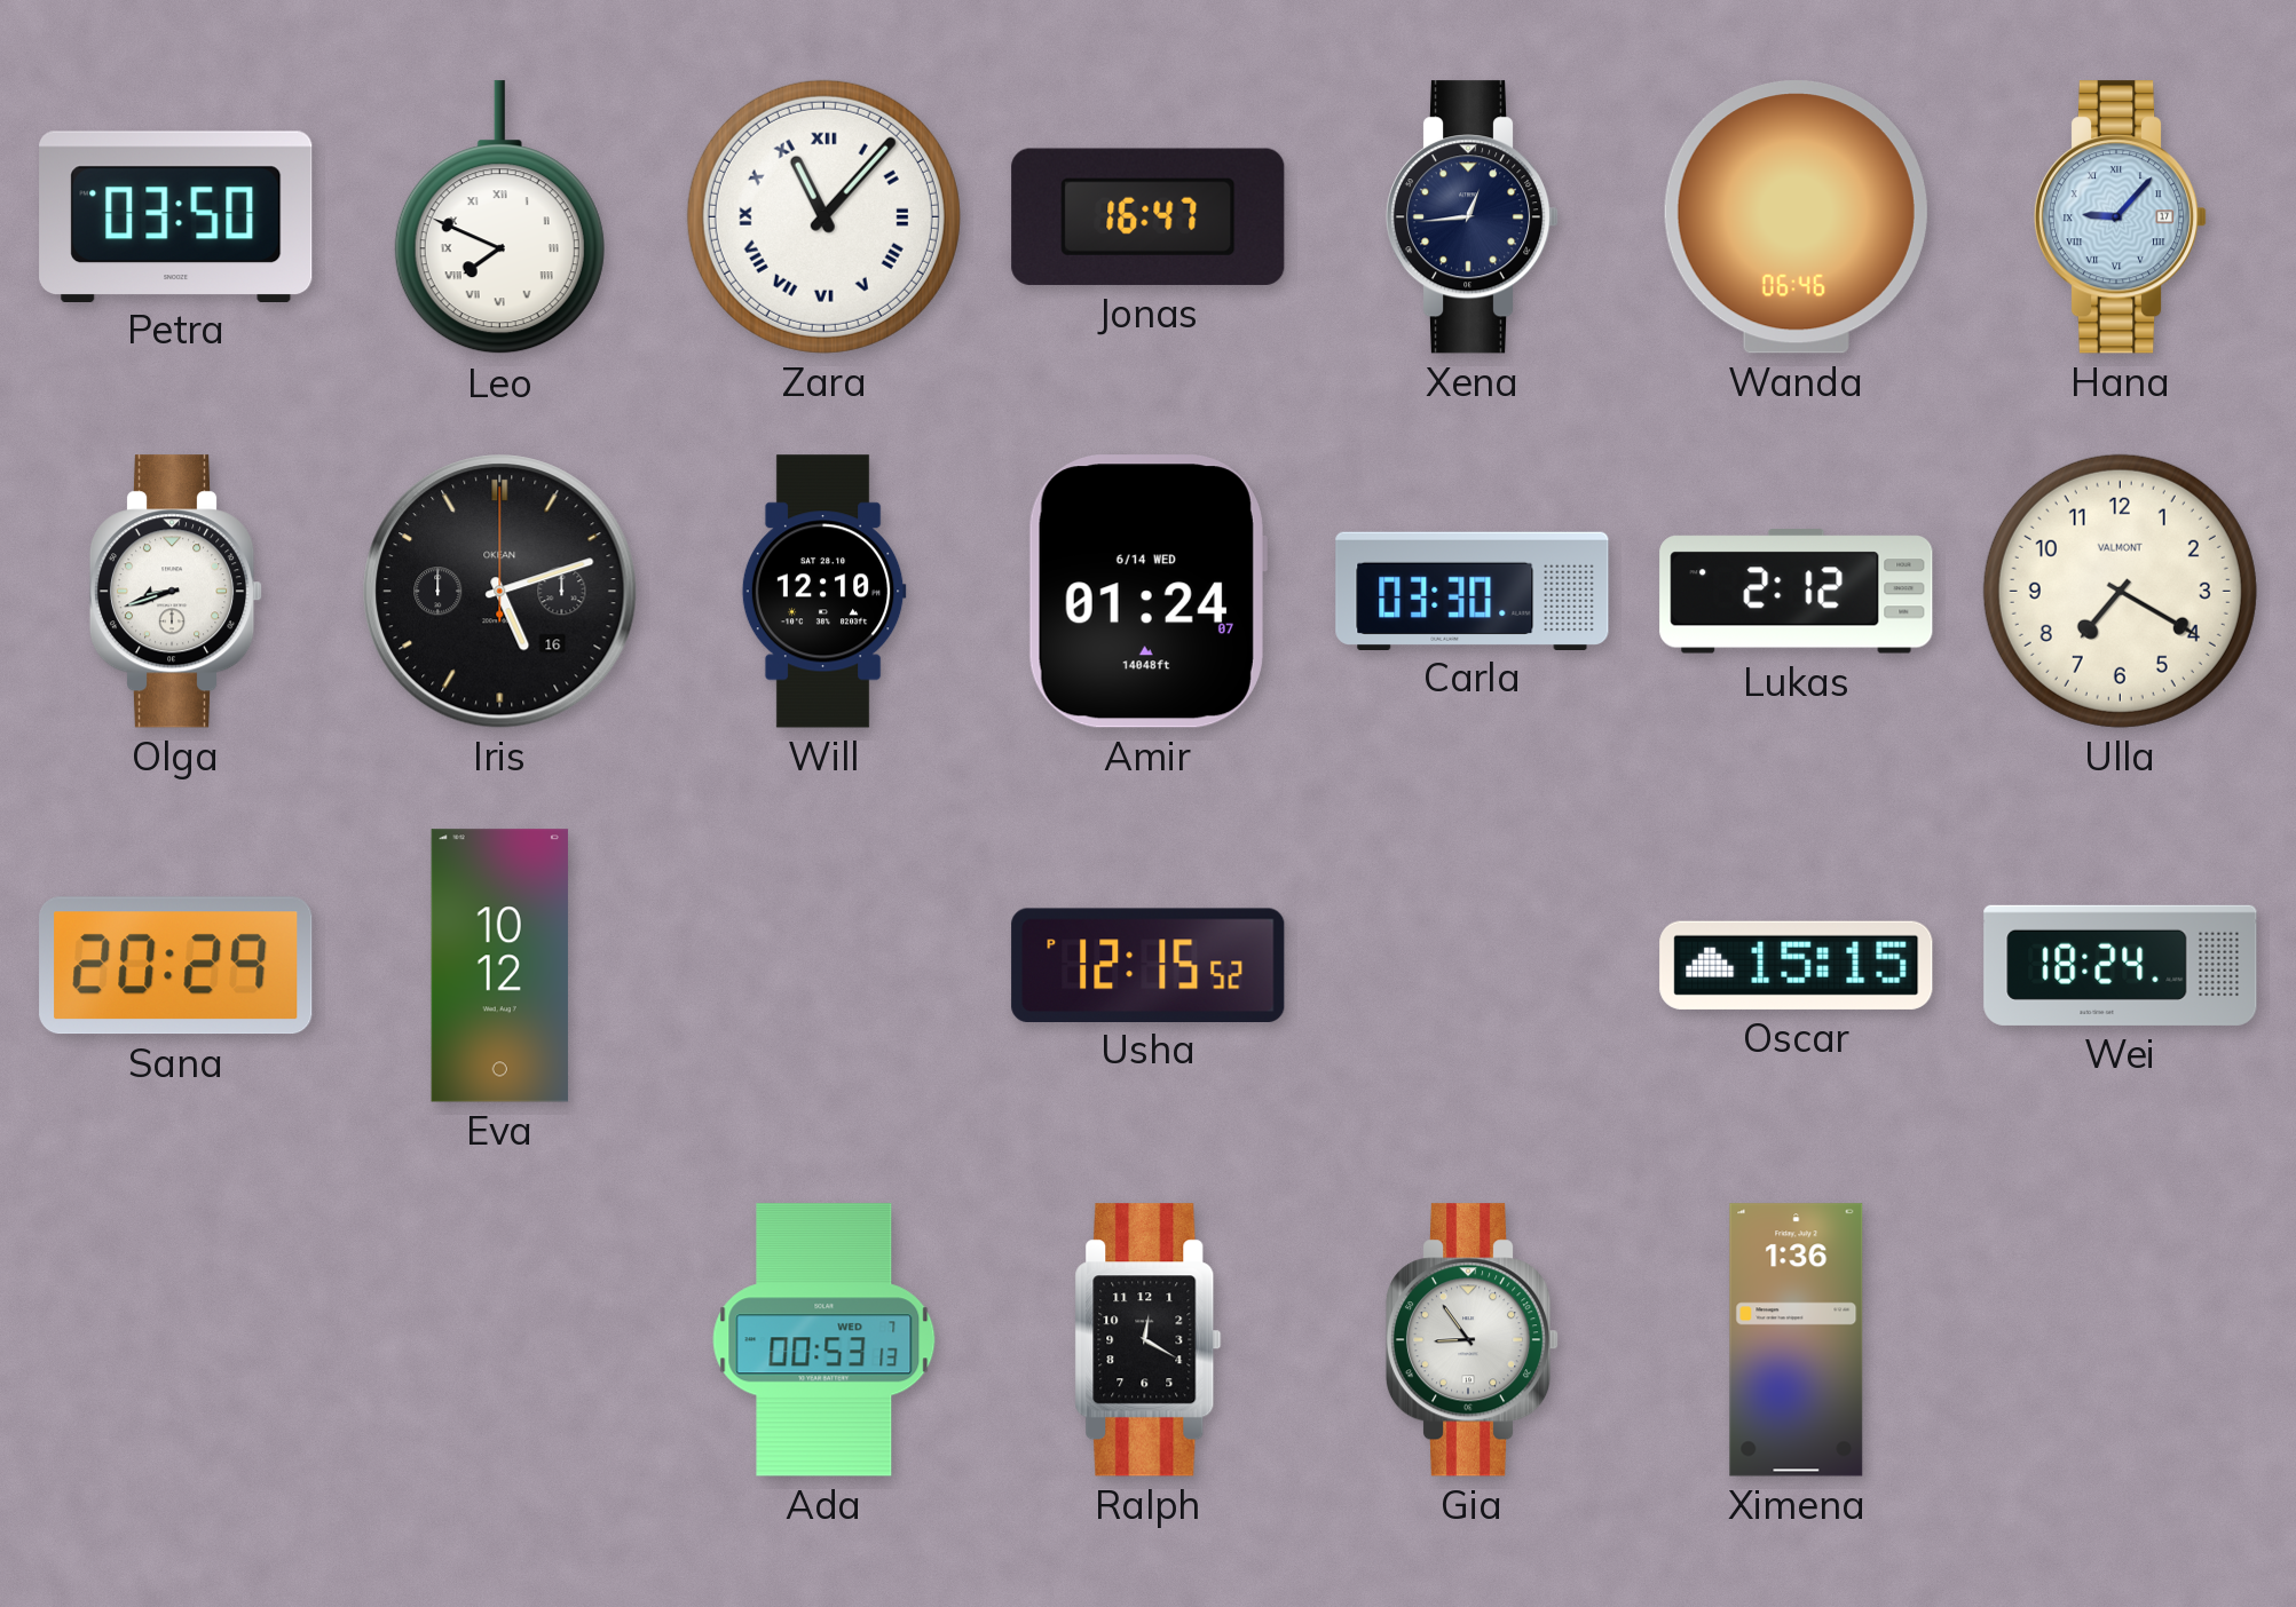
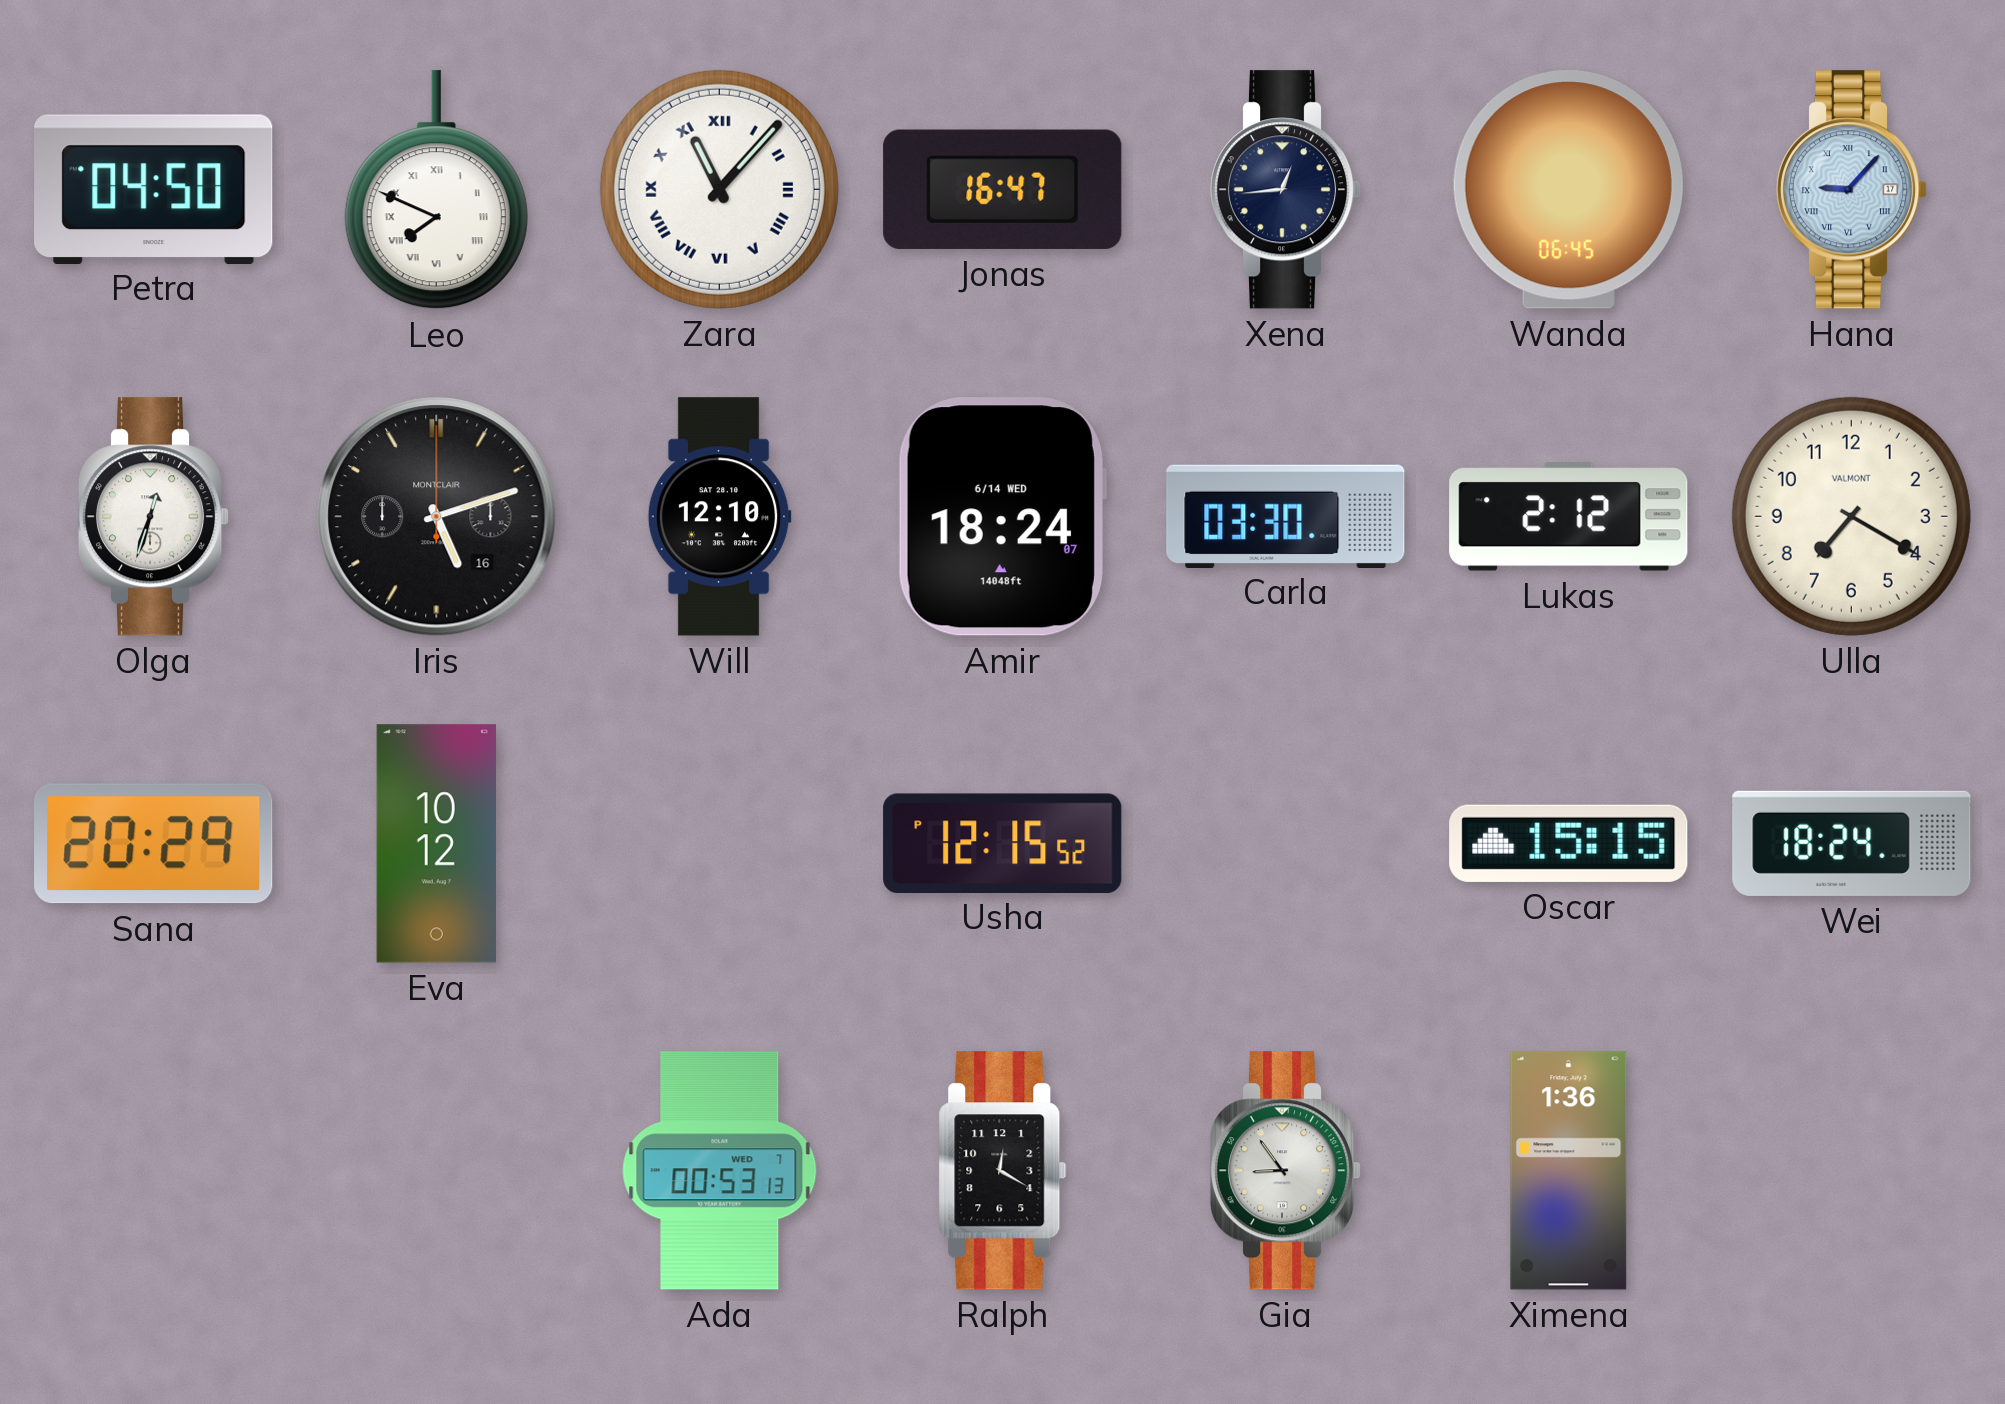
Petra: 03:50 -> 04:50 (154, 189)
Wanda: 06:46 -> 06:45 (1568, 190)
Olga: 8:42 -> 12:33 (154, 517)
Iris brand: OKEAN -> MONTCLAIR (437, 517)
Amir: 01:24 -> 18:24 (1002, 517)
